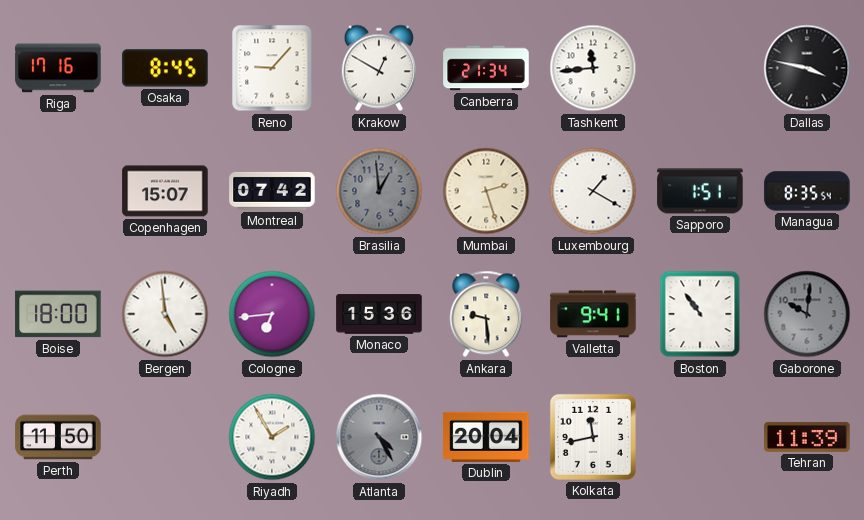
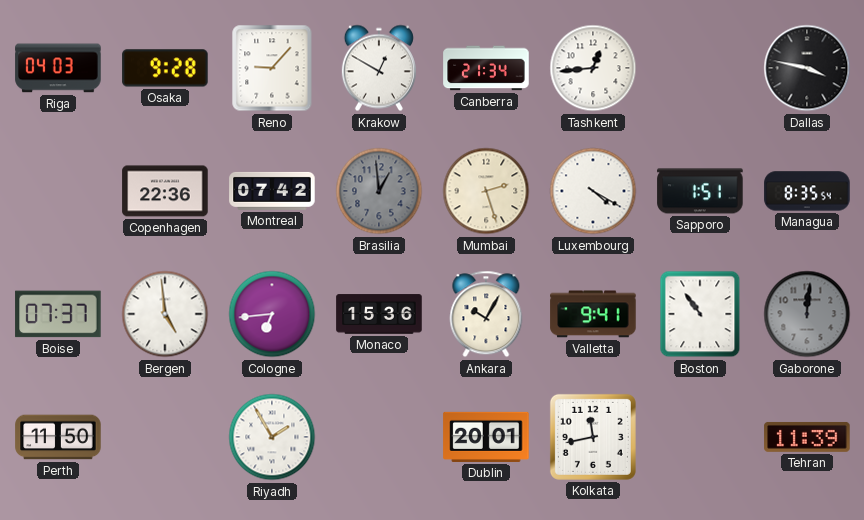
Riga: 17:16 -> 04:03 (58, 68)
Osaka: 8:45 -> 9:28 (165, 68)
Tashkent: 11:44 -> 12:44 (593, 68)
Copenhagen: 15:07 -> 22:36 (165, 191)
Luxembourg: 1:20 -> 4:20 (593, 191)
Boise: 18:00 -> 07:37 (58, 314)
Ankara: 9:29 -> 10:05 (486, 314)
Gaborone: 10:01 -> 12:01 (807, 314)
Atlanta: 4:25 -> none (379, 437)
Dublin: 20:04 -> 20:01 (486, 437)
